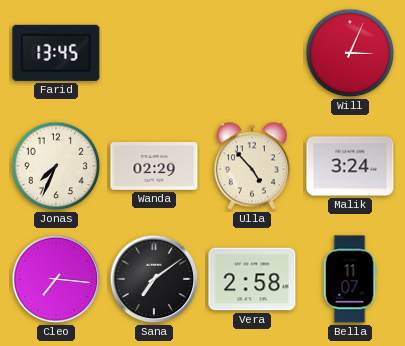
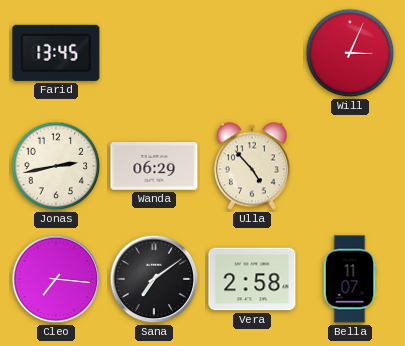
Jonas: 7:34 -> 2:43 (56, 166)
Wanda: 02:29 -> 06:29 (154, 167)
Malik: 3:24 -> none (350, 166)
